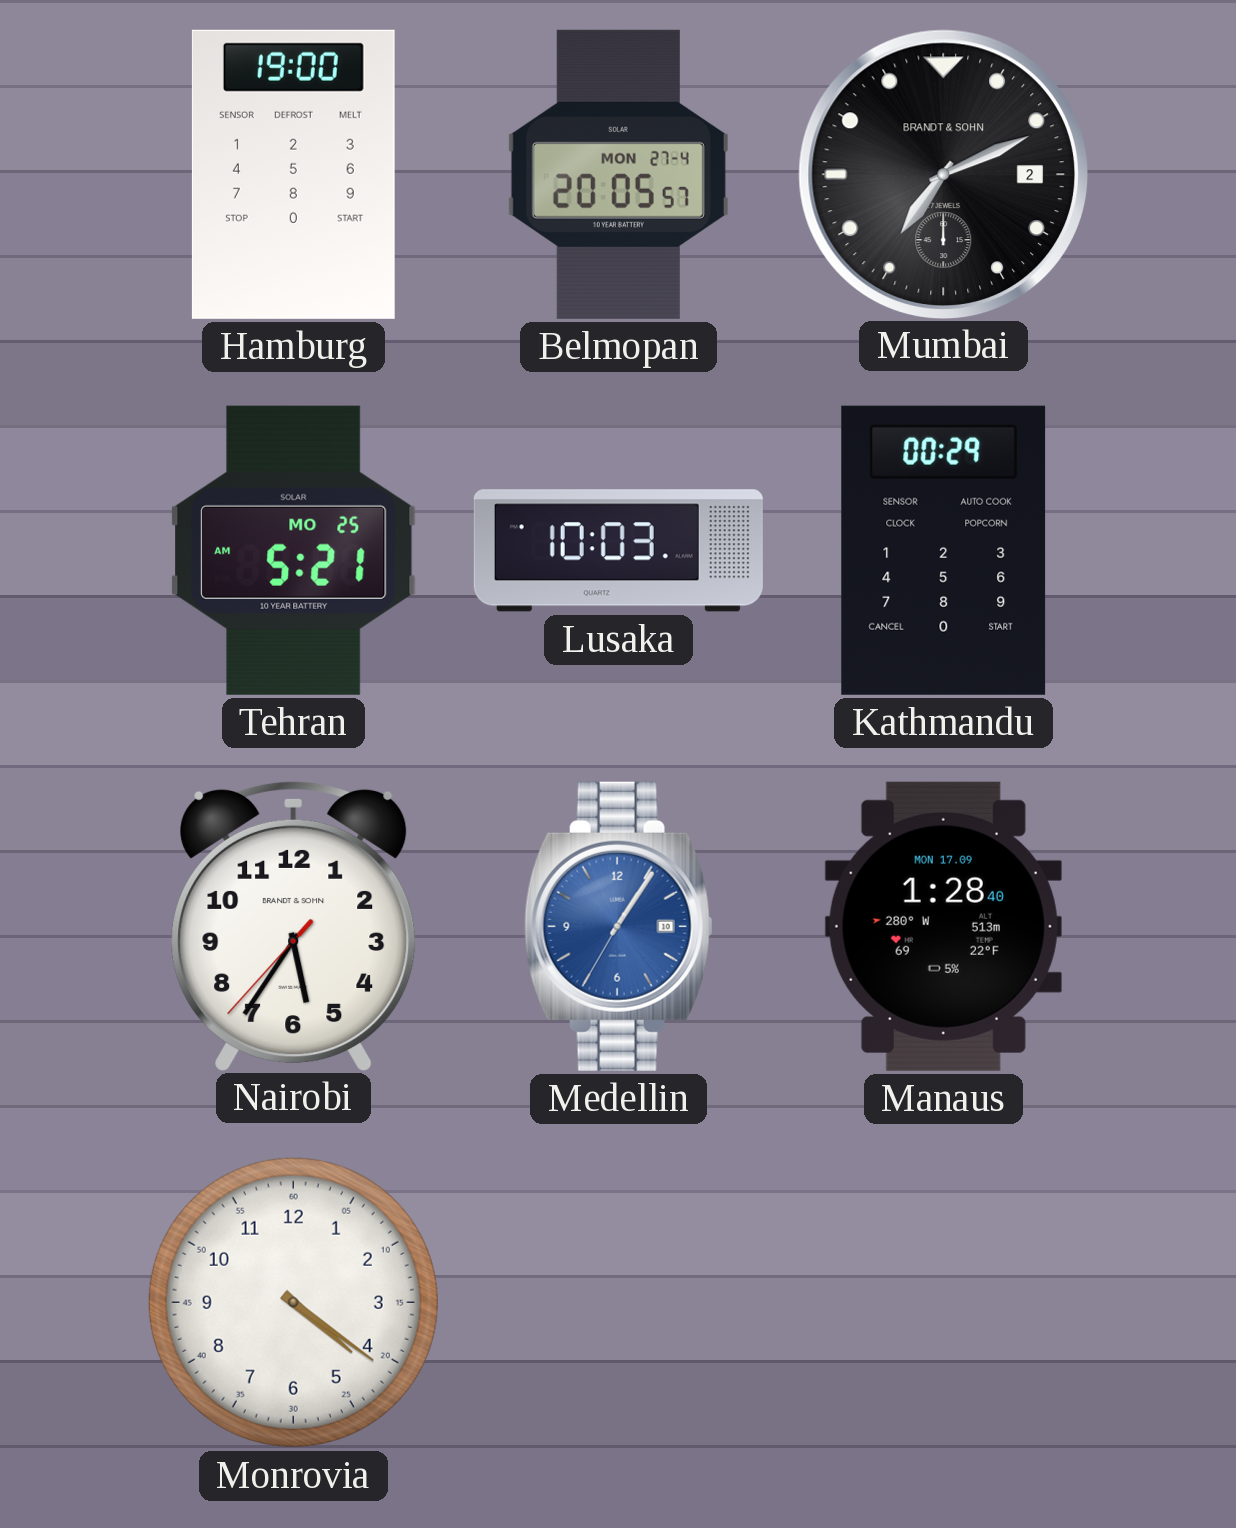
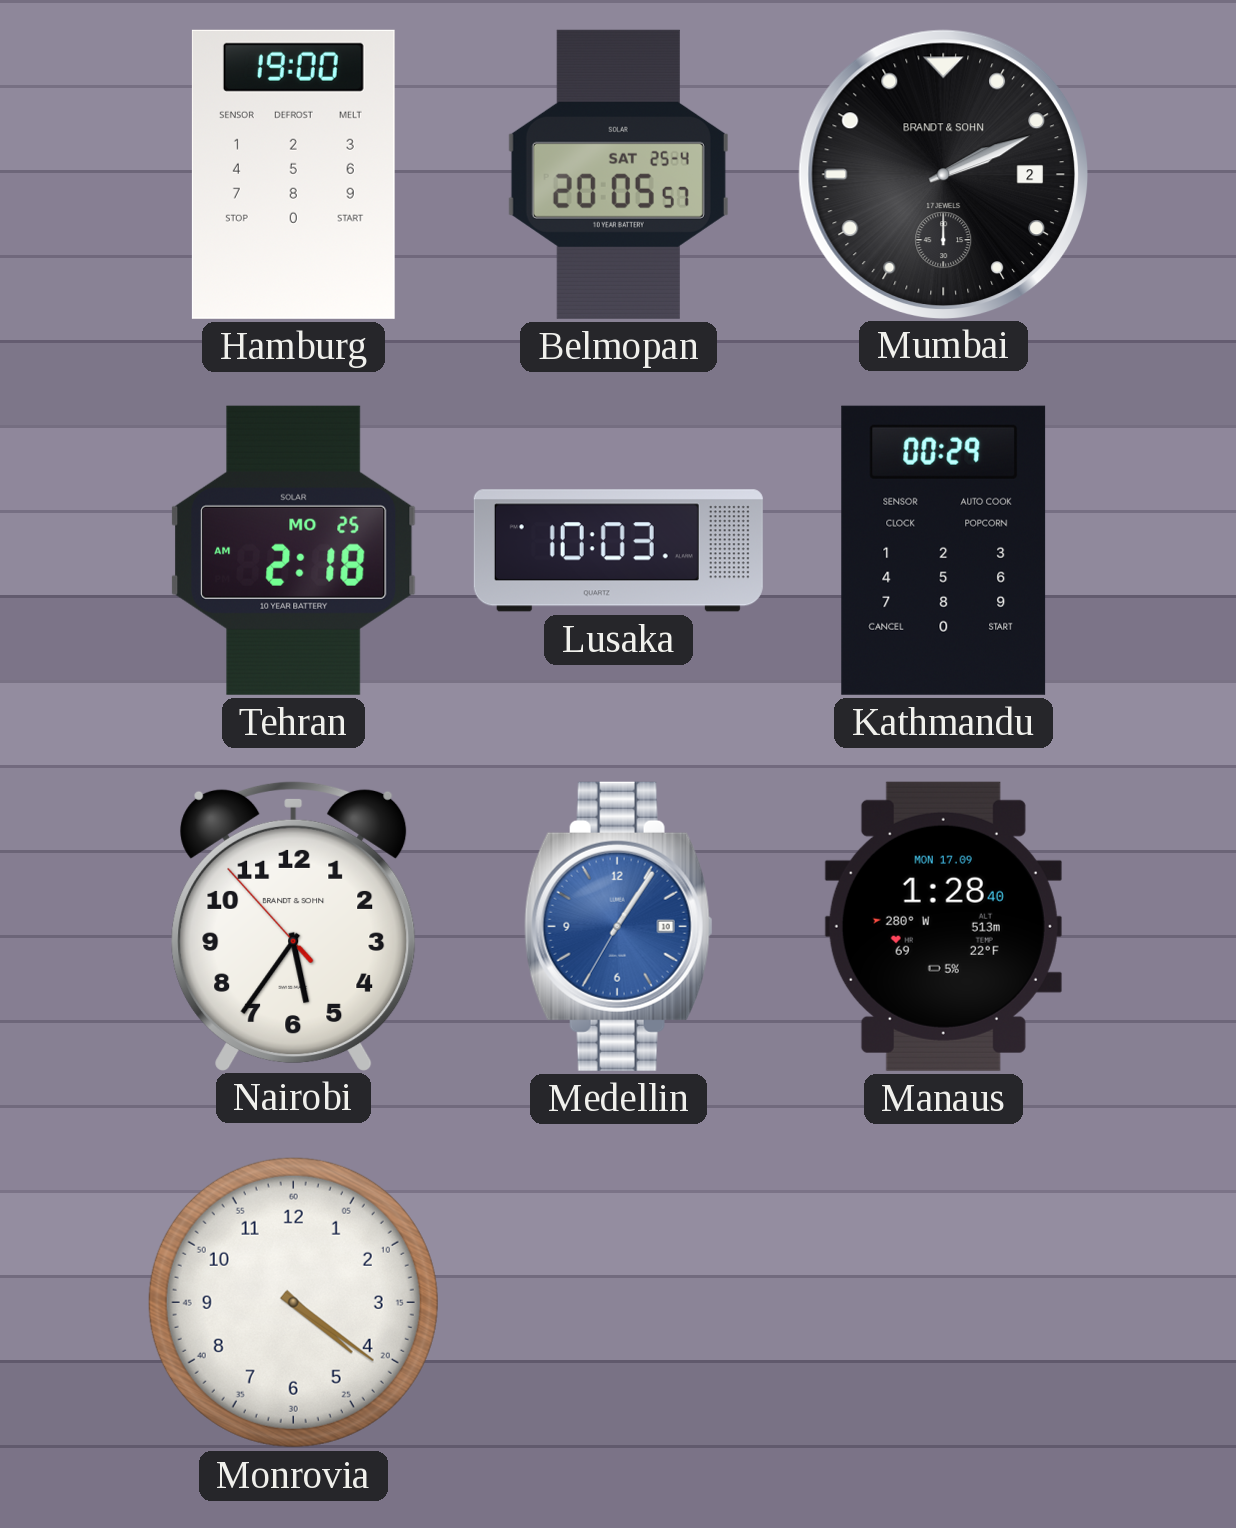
Belmopan date: MON 27-4 -> SAT 25-4 (618, 174)
Mumbai: 7:11 -> 2:11 (943, 174)
Tehran: 5:21 -> 2:18 (294, 550)
Nairobi: 5:35:37 -> 5:35:53 (294, 925)
